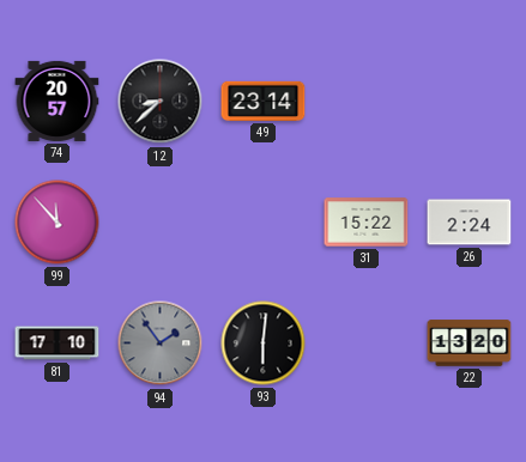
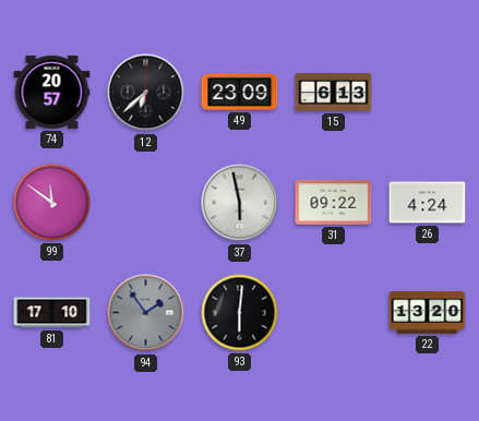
12: 8:38 -> 6:38 (146, 93)
49: 23:14 -> 23:09 (240, 92)
15: none -> 6:13 (334, 93)
99: 11:53 -> 11:51 (52, 203)
37: none -> 5:58 (240, 203)
31: 15:22 -> 09:22 (334, 203)
26: 2:24 -> 4:24 (428, 203)
